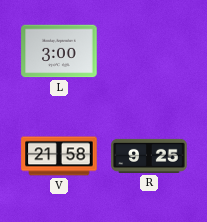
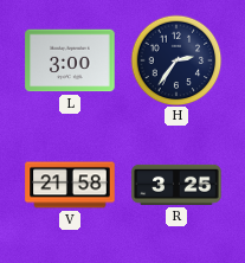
H: none -> 2:36 (176, 60)
R: 9:25 -> 3:25 (176, 185)
